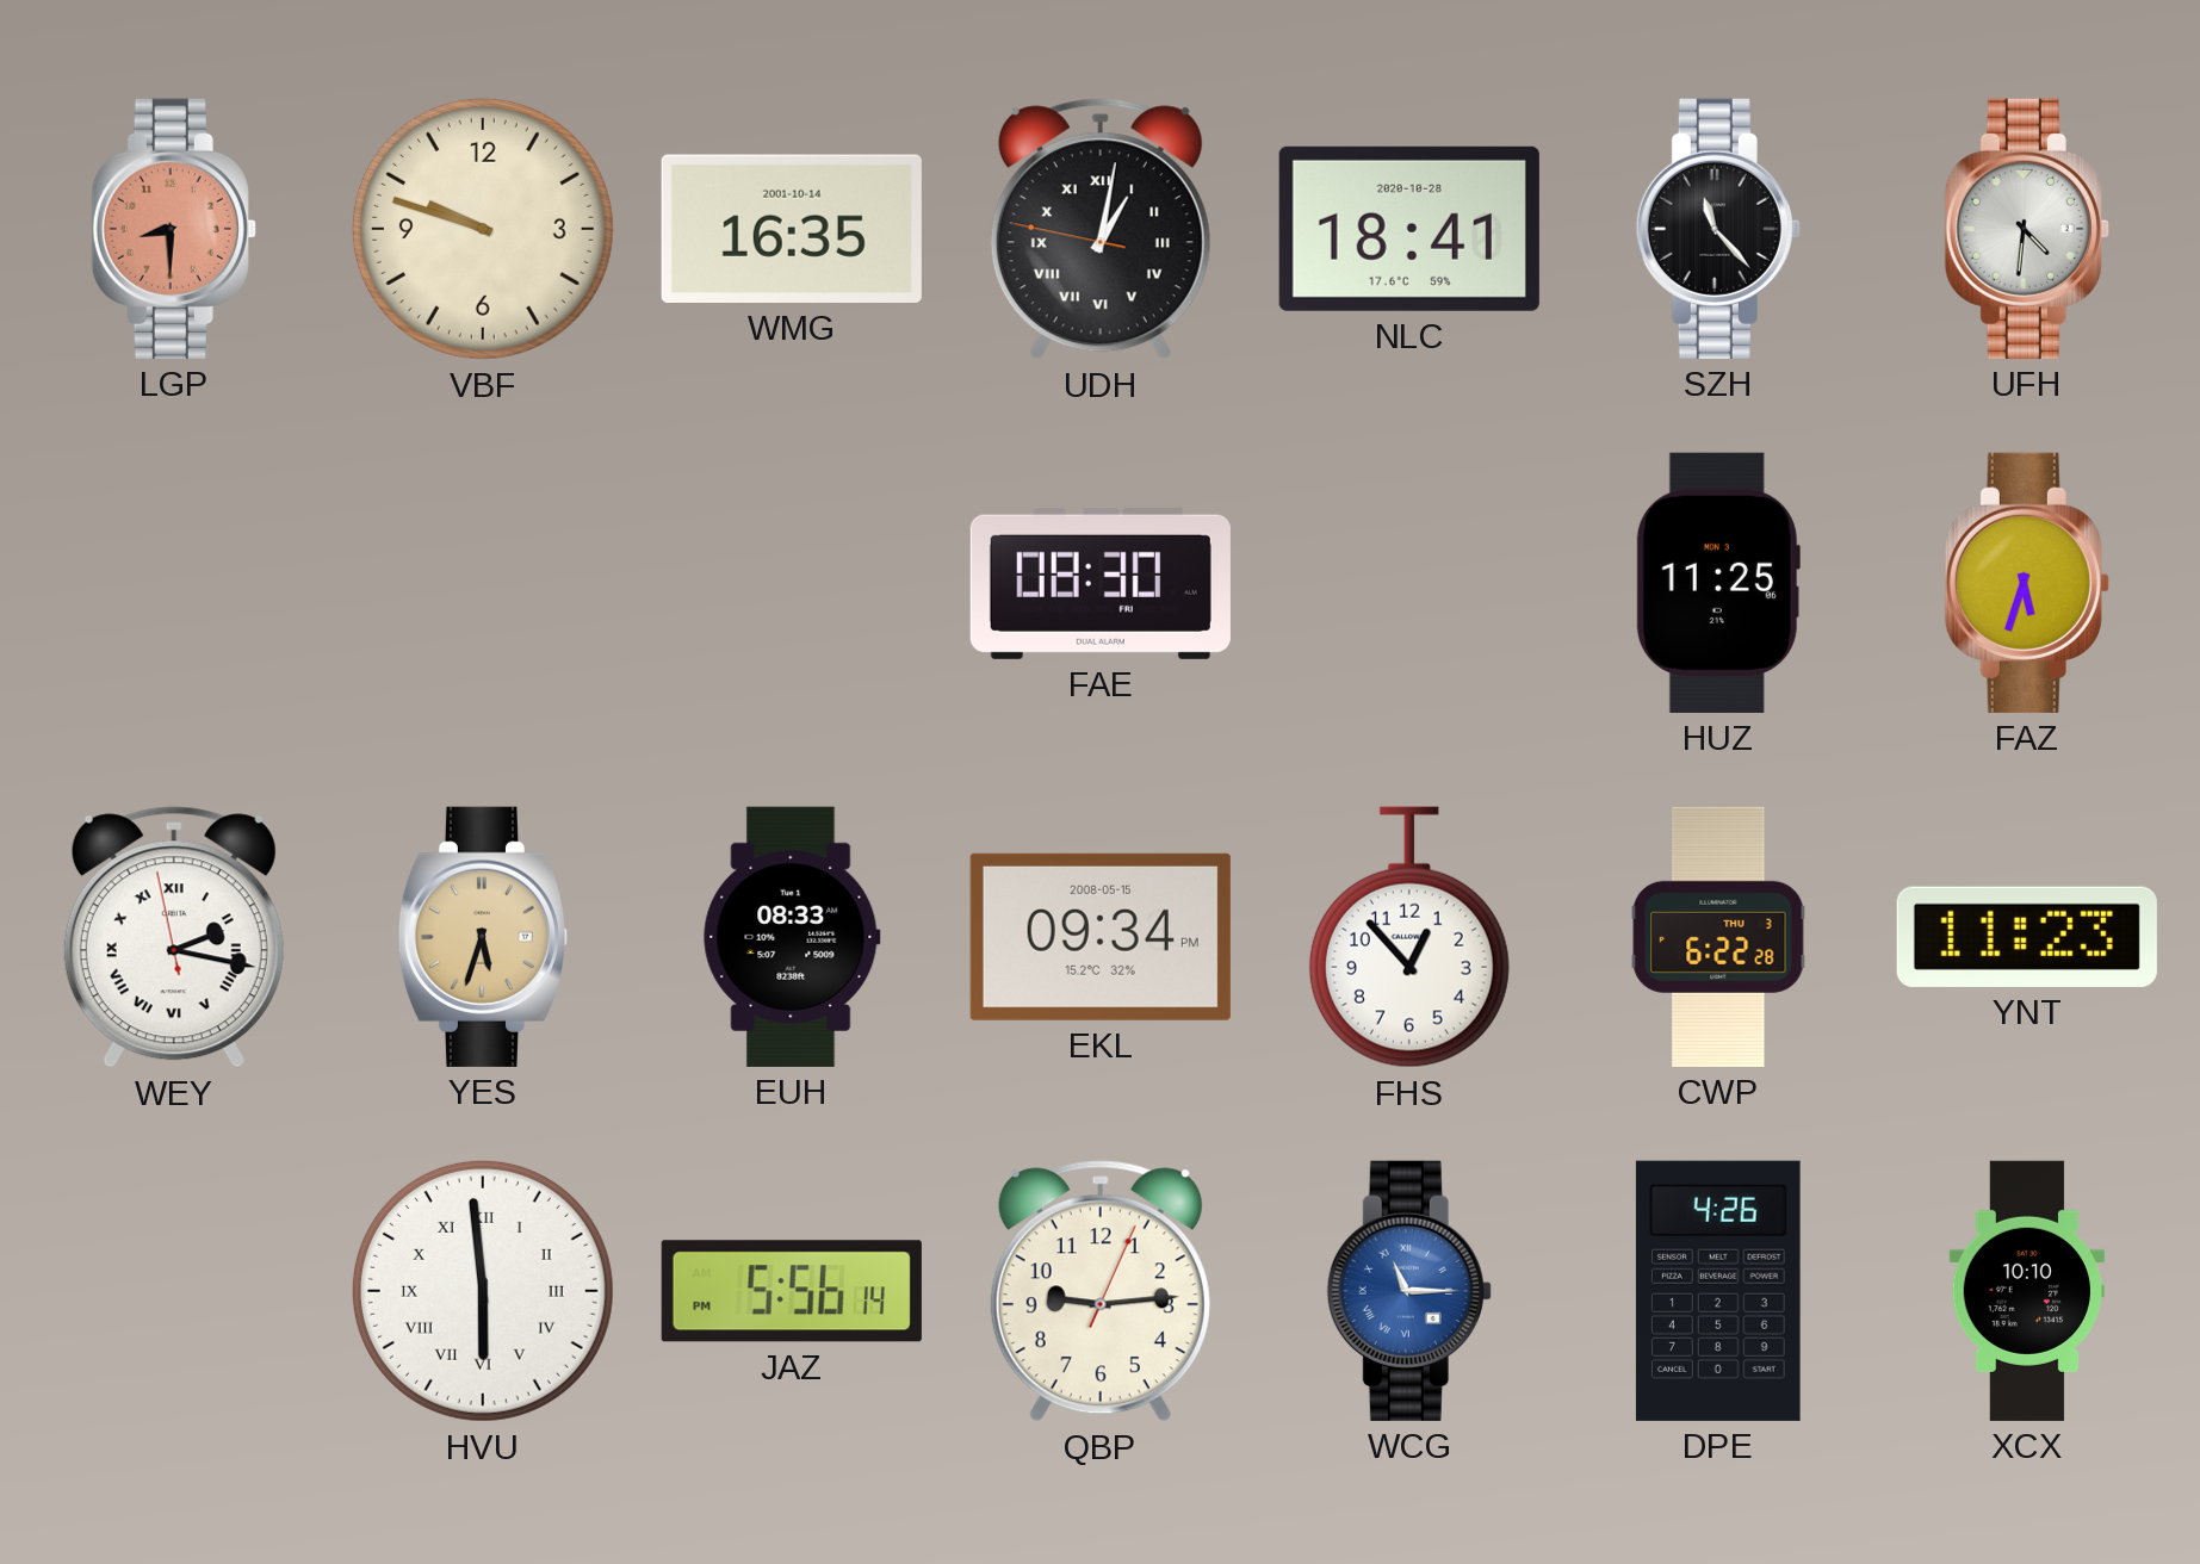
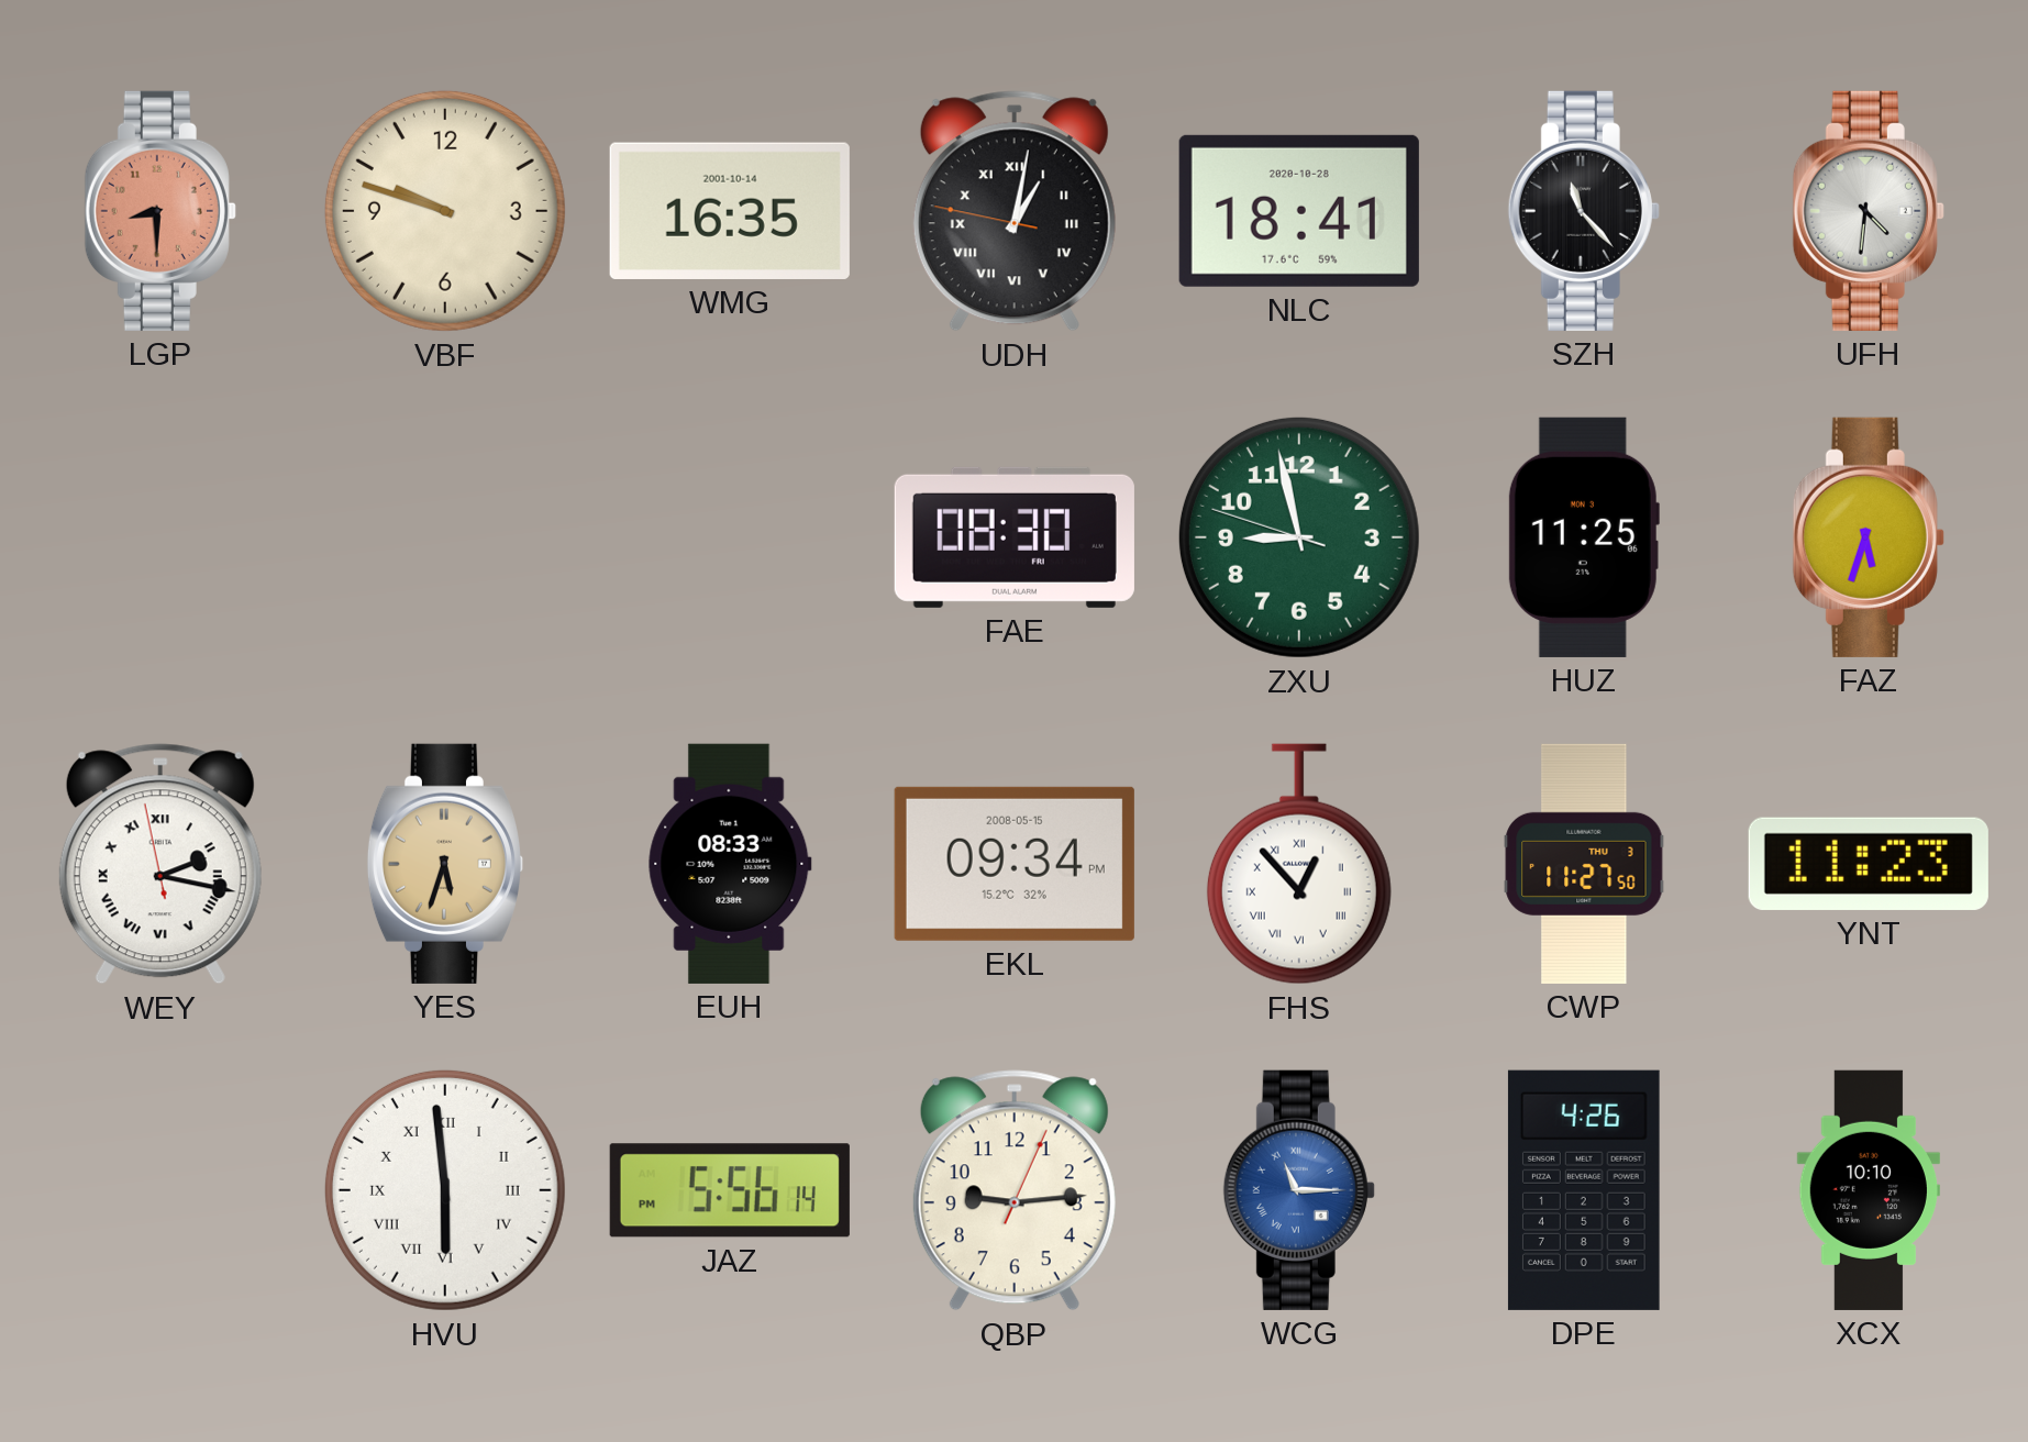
ZXU: none -> 8:57 (1299, 537)
FHS numerals: Arabic -> Roman (1299, 864)
CWP: 6:22 -> 11:27 (1584, 864)
